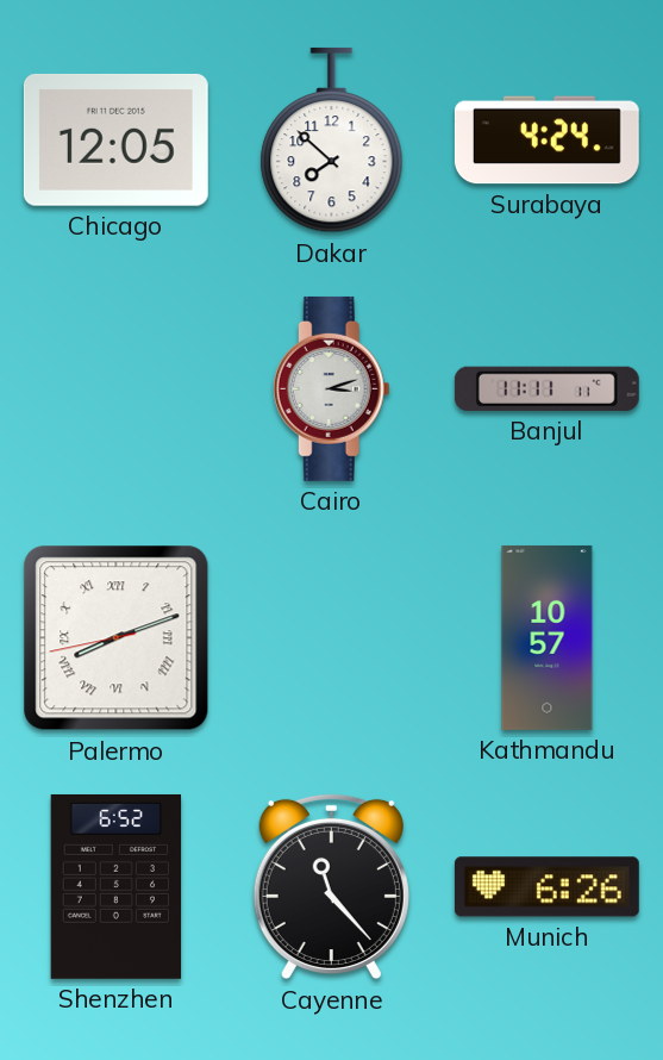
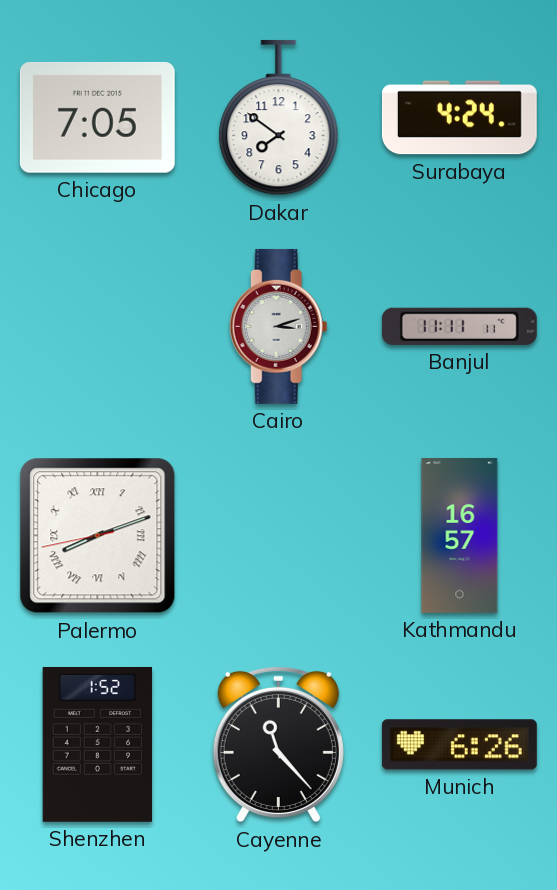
Chicago: 12:05 -> 7:05 (97, 117)
Dakar: 7:52 -> 7:51 (279, 118)
Kathmandu: 10:57 -> 16:57 (460, 535)
Shenzhen: 6:52 -> 1:52 (98, 744)
